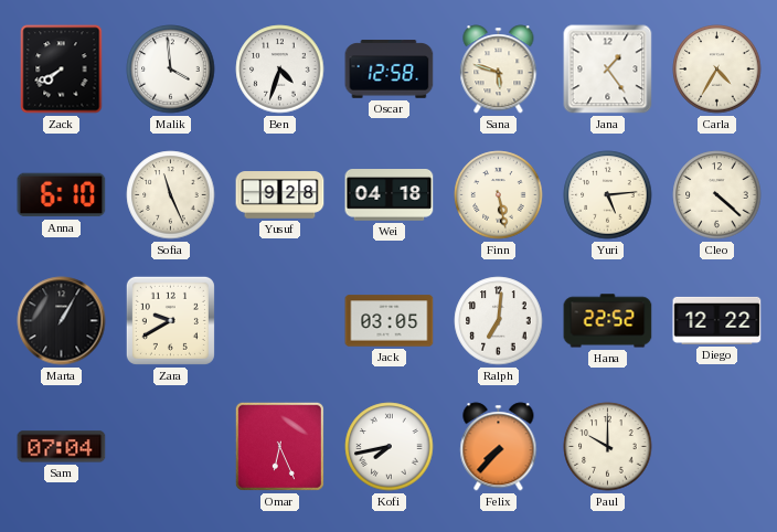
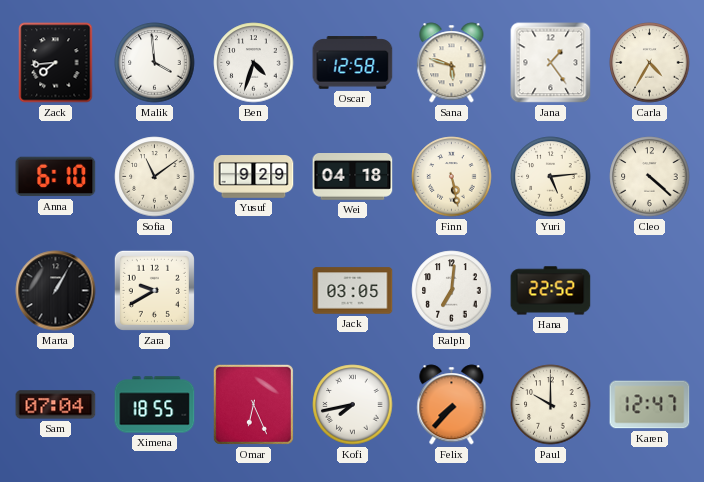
Zack: 7:40 -> 7:44 (56, 63)
Sofia: 11:26 -> 11:09 (155, 177)
Yusuf: 9:28 -> 9:29 (254, 177)
Diego: 12:22 -> none (717, 320)
Ximena: none -> 18:55 (155, 405)
Karen: none -> 12:47 (650, 405)
